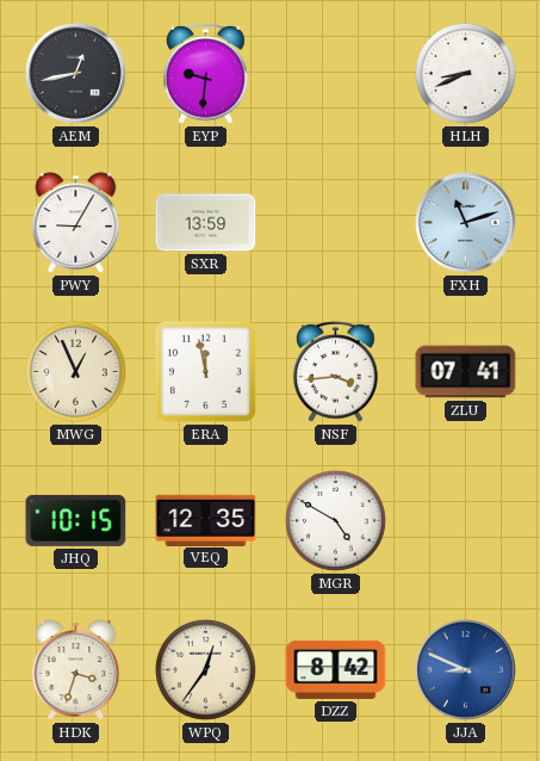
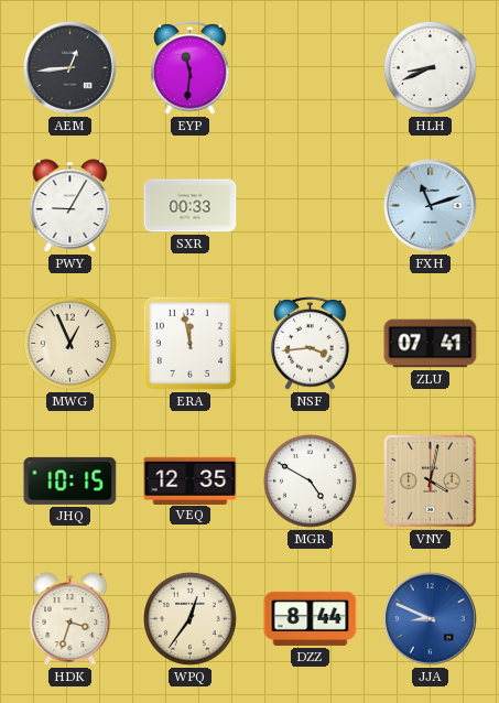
AEM: 12:43 -> 12:44 (70, 68)
EYP: 9:31 -> 11:31 (191, 67)
SXR: 13:59 -> 00:33 (191, 206)
VNY: none -> 4:02 (431, 482)
DZZ: 8:42 -> 8:44 (311, 618)
